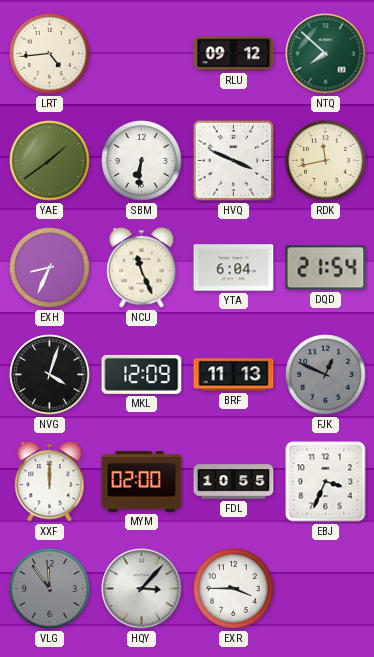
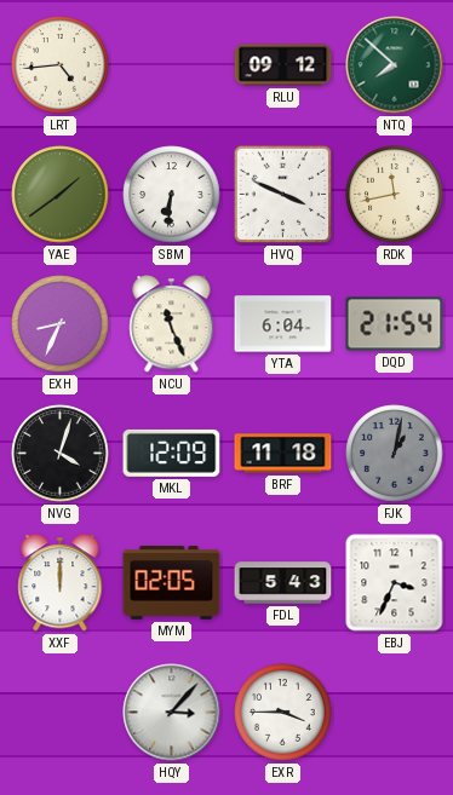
BRF: 11:13 -> 11:18 (283, 454)
FJK: 12:49 -> 1:02 (395, 454)
MYM: 02:00 -> 02:05 (172, 583)
FDL: 10:55 -> 5:43 (283, 583)
VLG: 11:54 -> none (50, 589)
